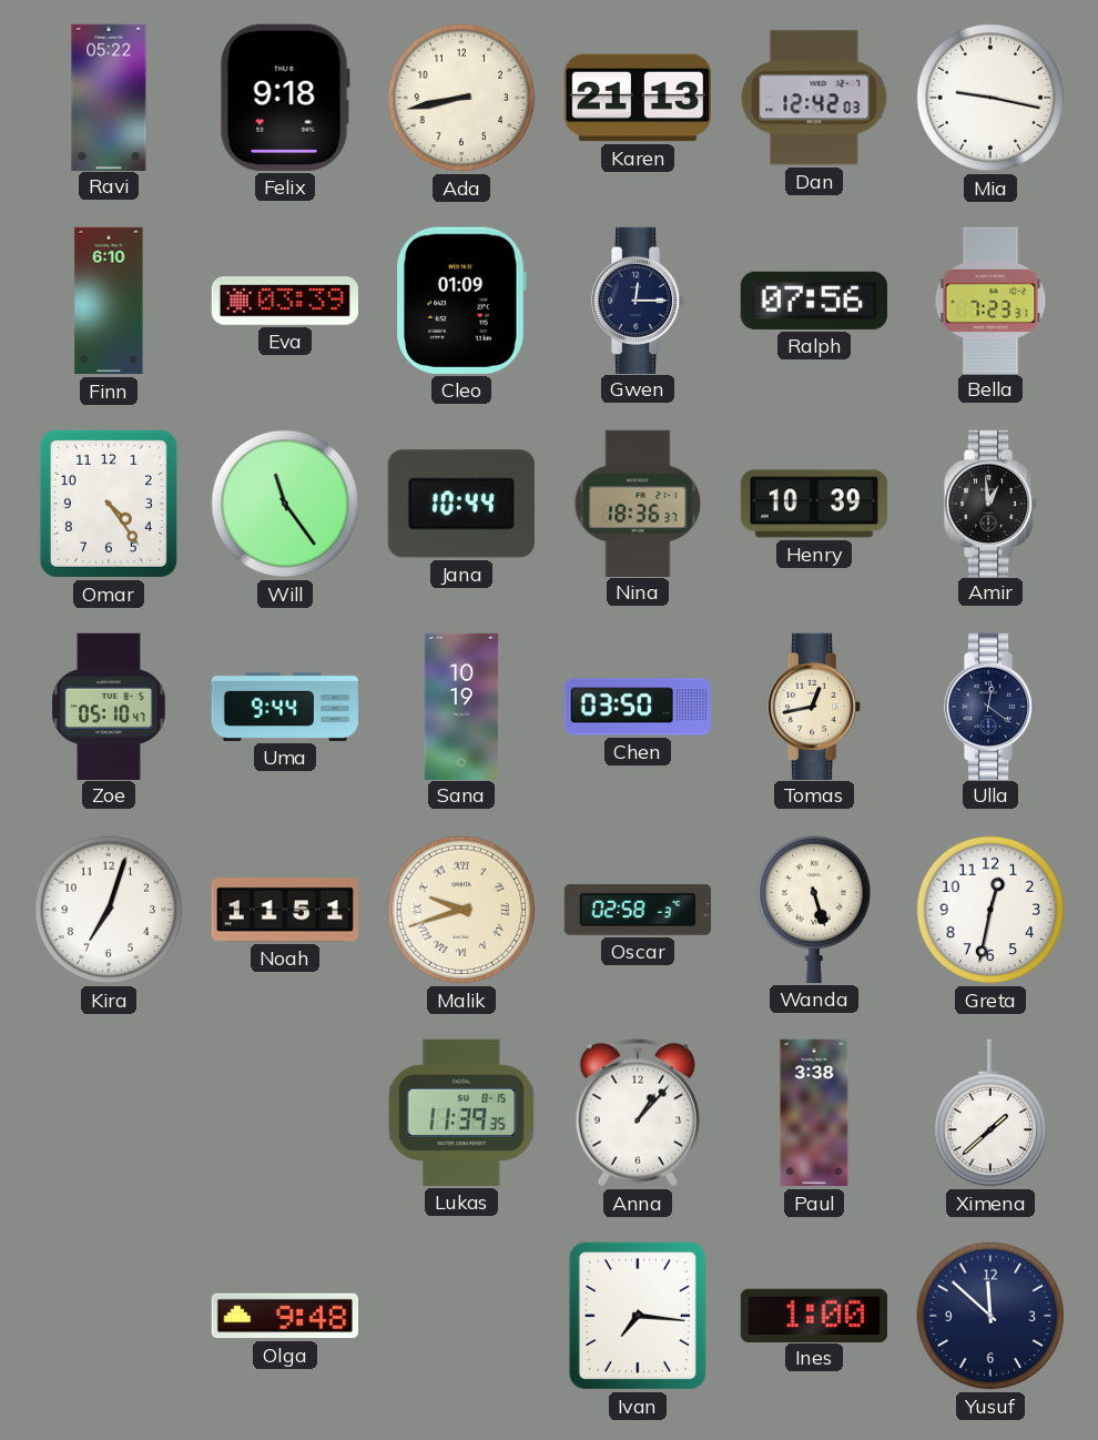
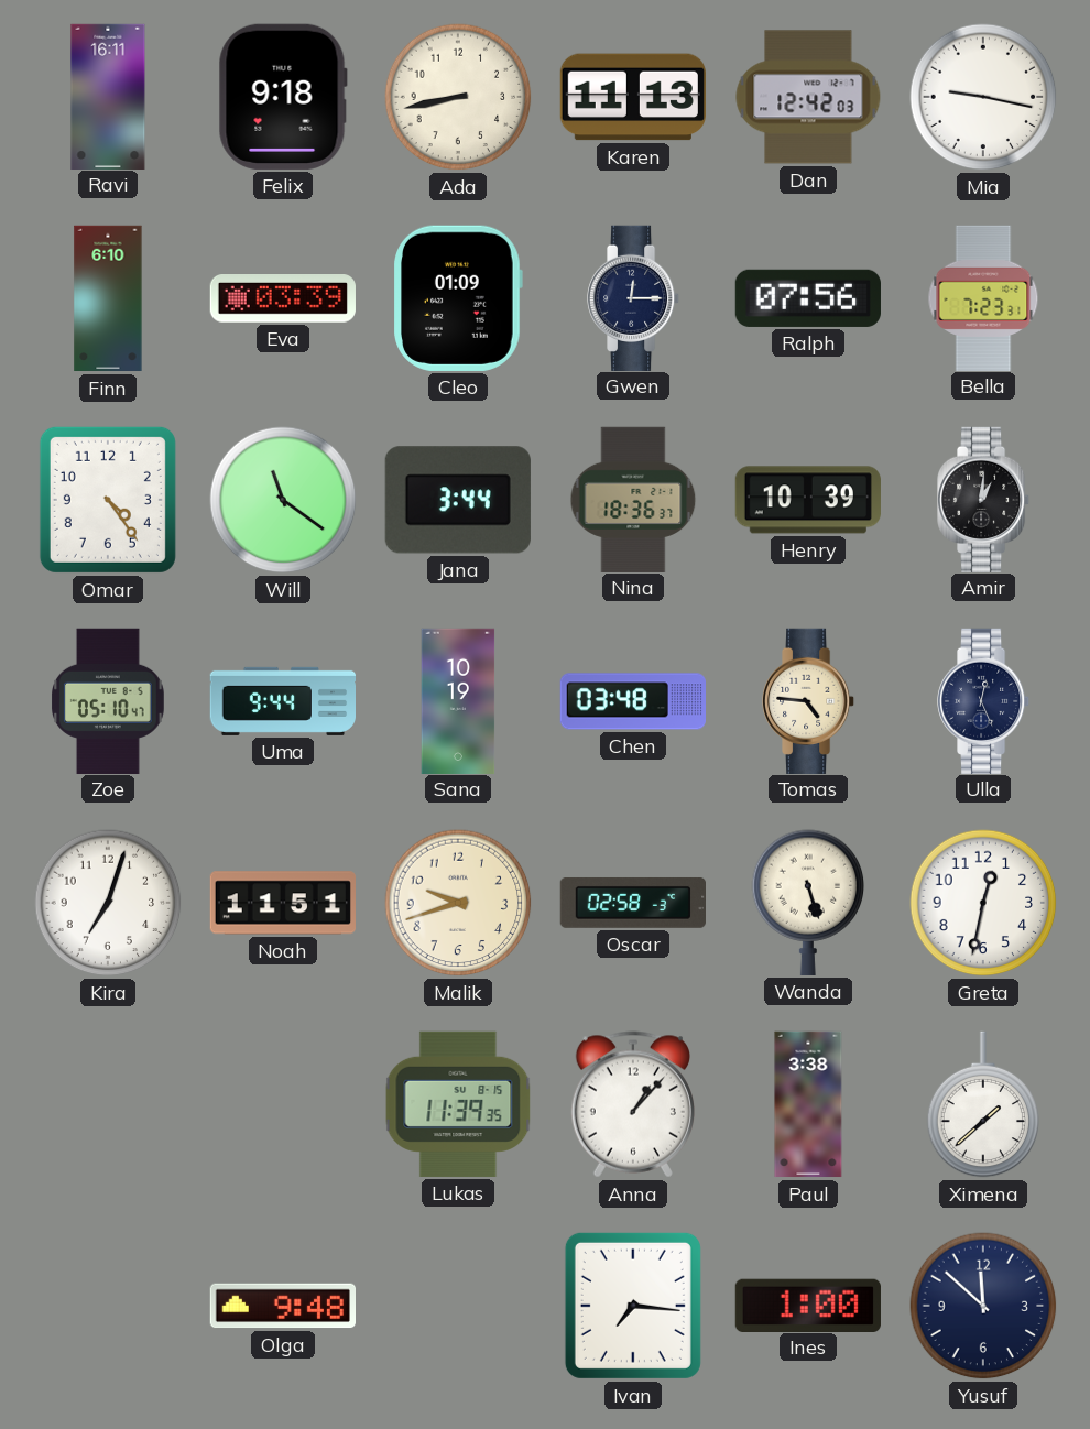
Ravi: 05:22 -> 16:11 (108, 96)
Karen: 21:13 -> 11:13 (632, 97)
Will: 11:24 -> 11:21 (283, 500)
Jana: 10:44 -> 3:44 (458, 500)
Amir: 12:59 -> 1:01 (984, 499)
Chen: 03:50 -> 03:48 (632, 701)
Tomas: 12:43 -> 4:46 (809, 700)
Ulla: 12:21 -> 12:26 (984, 700)
Malik numerals: Roman -> Arabic (458, 903)
